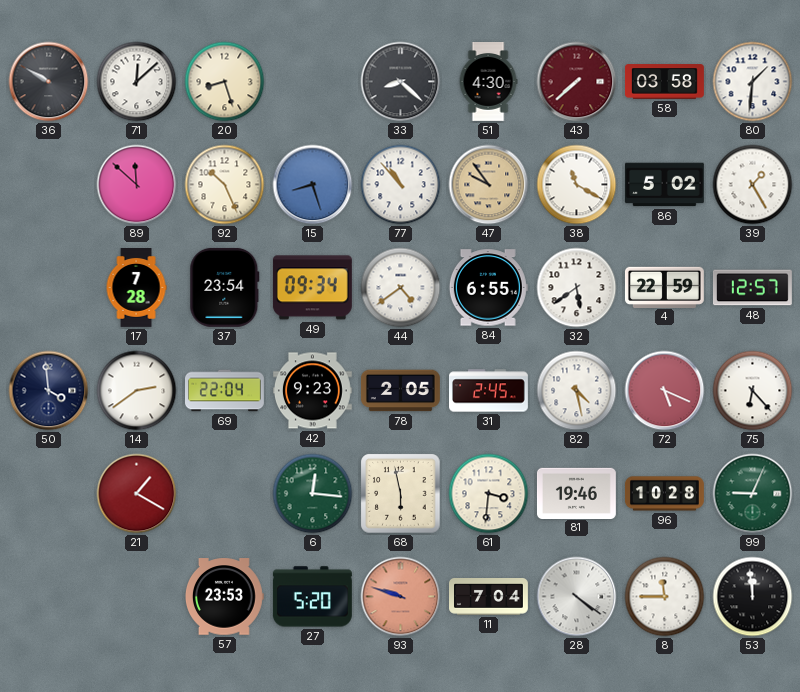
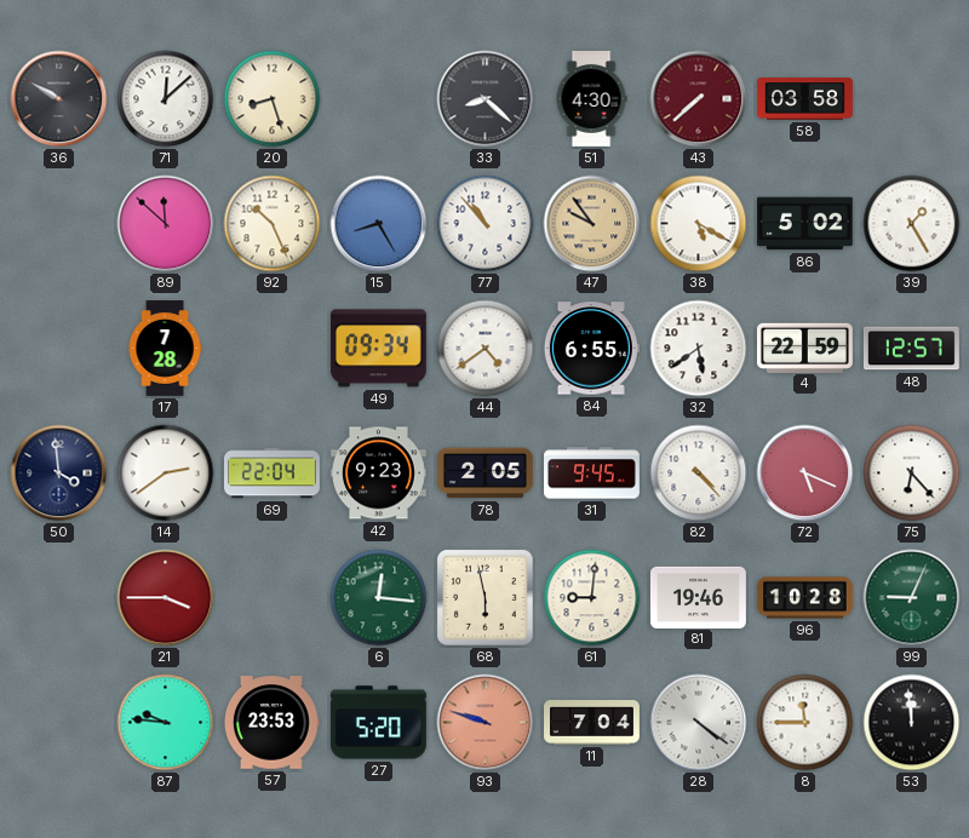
80: 1:31 -> none (753, 82)
15: 8:27 -> 8:25 (379, 224)
38: 11:20 -> 5:20 (699, 224)
37: 23:54 -> none (225, 287)
31: 2:45 -> 9:45 (592, 473)
82: 4:28 -> 4:23 (699, 473)
21: 1:20 -> 3:45 (166, 598)
61: 3:31 -> 9:01 (592, 598)
87: none -> 9:46 (166, 723)
